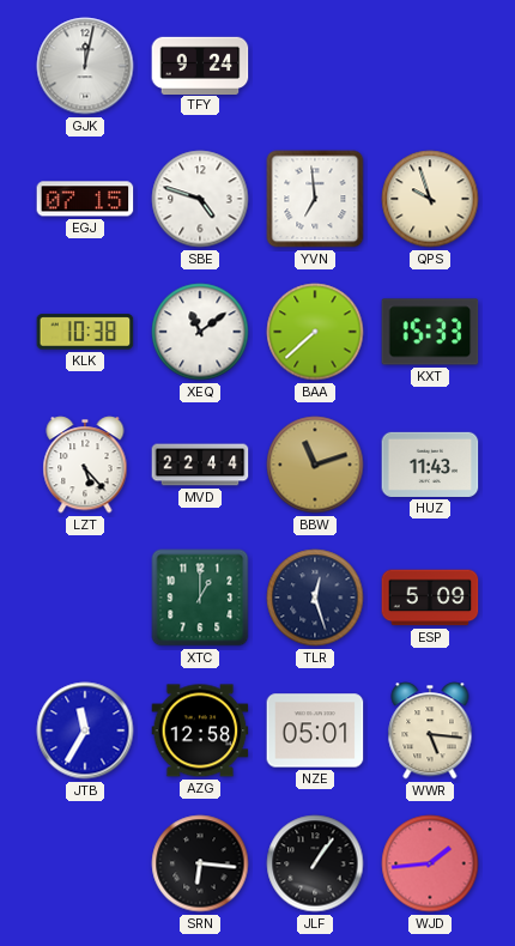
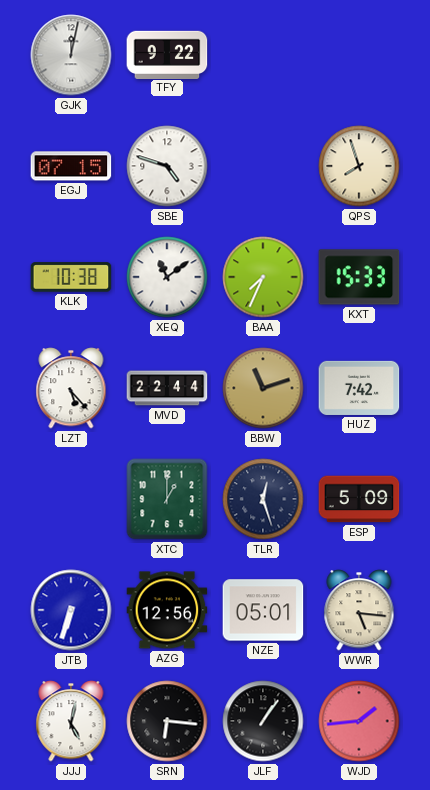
TFY: 9:24 -> 9:22 (167, 54)
YVN: 6:59 -> none (315, 199)
QPS: 9:57 -> 7:57 (359, 166)
BAA: 7:38 -> 7:34 (263, 277)
HUZ: 11:43 -> 7:42 (359, 388)
JTB: 11:35 -> 6:33 (71, 610)
AZG: 12:58 -> 12:56 (167, 610)
JJJ: none -> 5:02 (71, 721)
